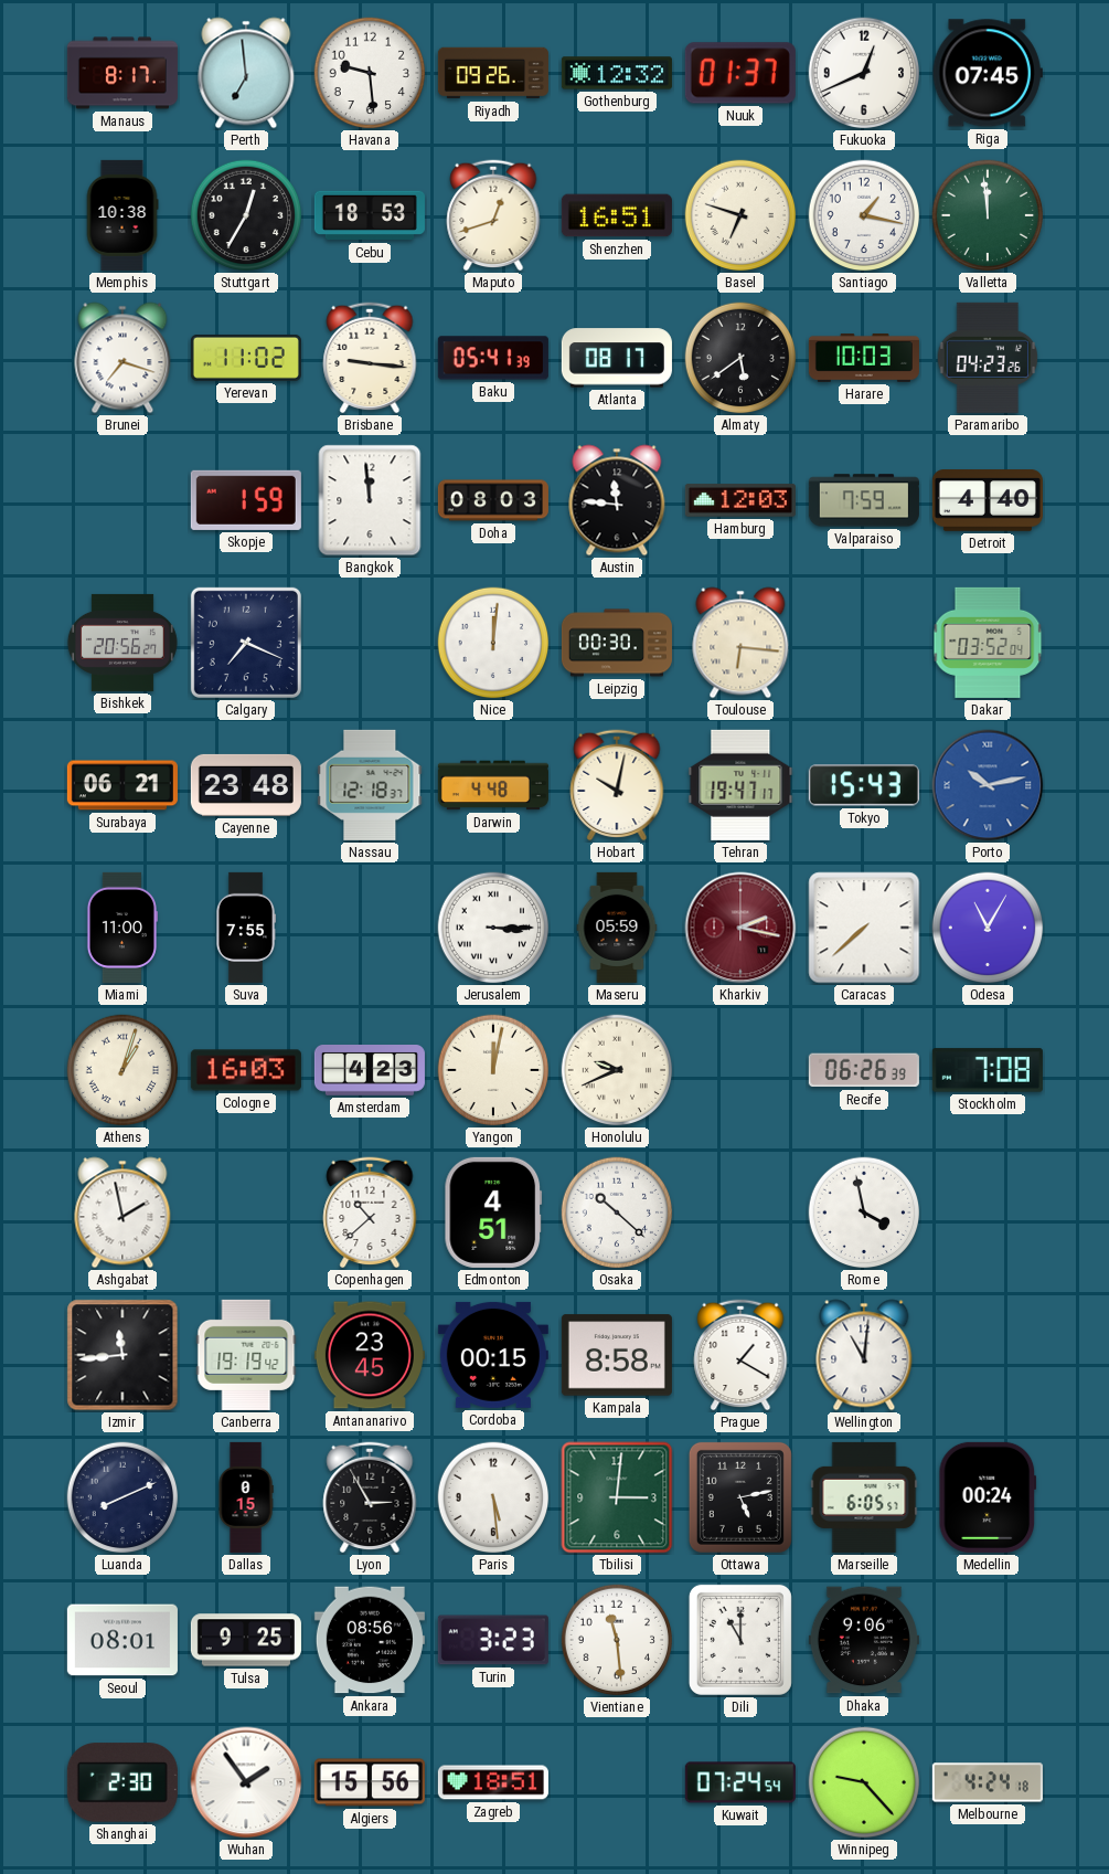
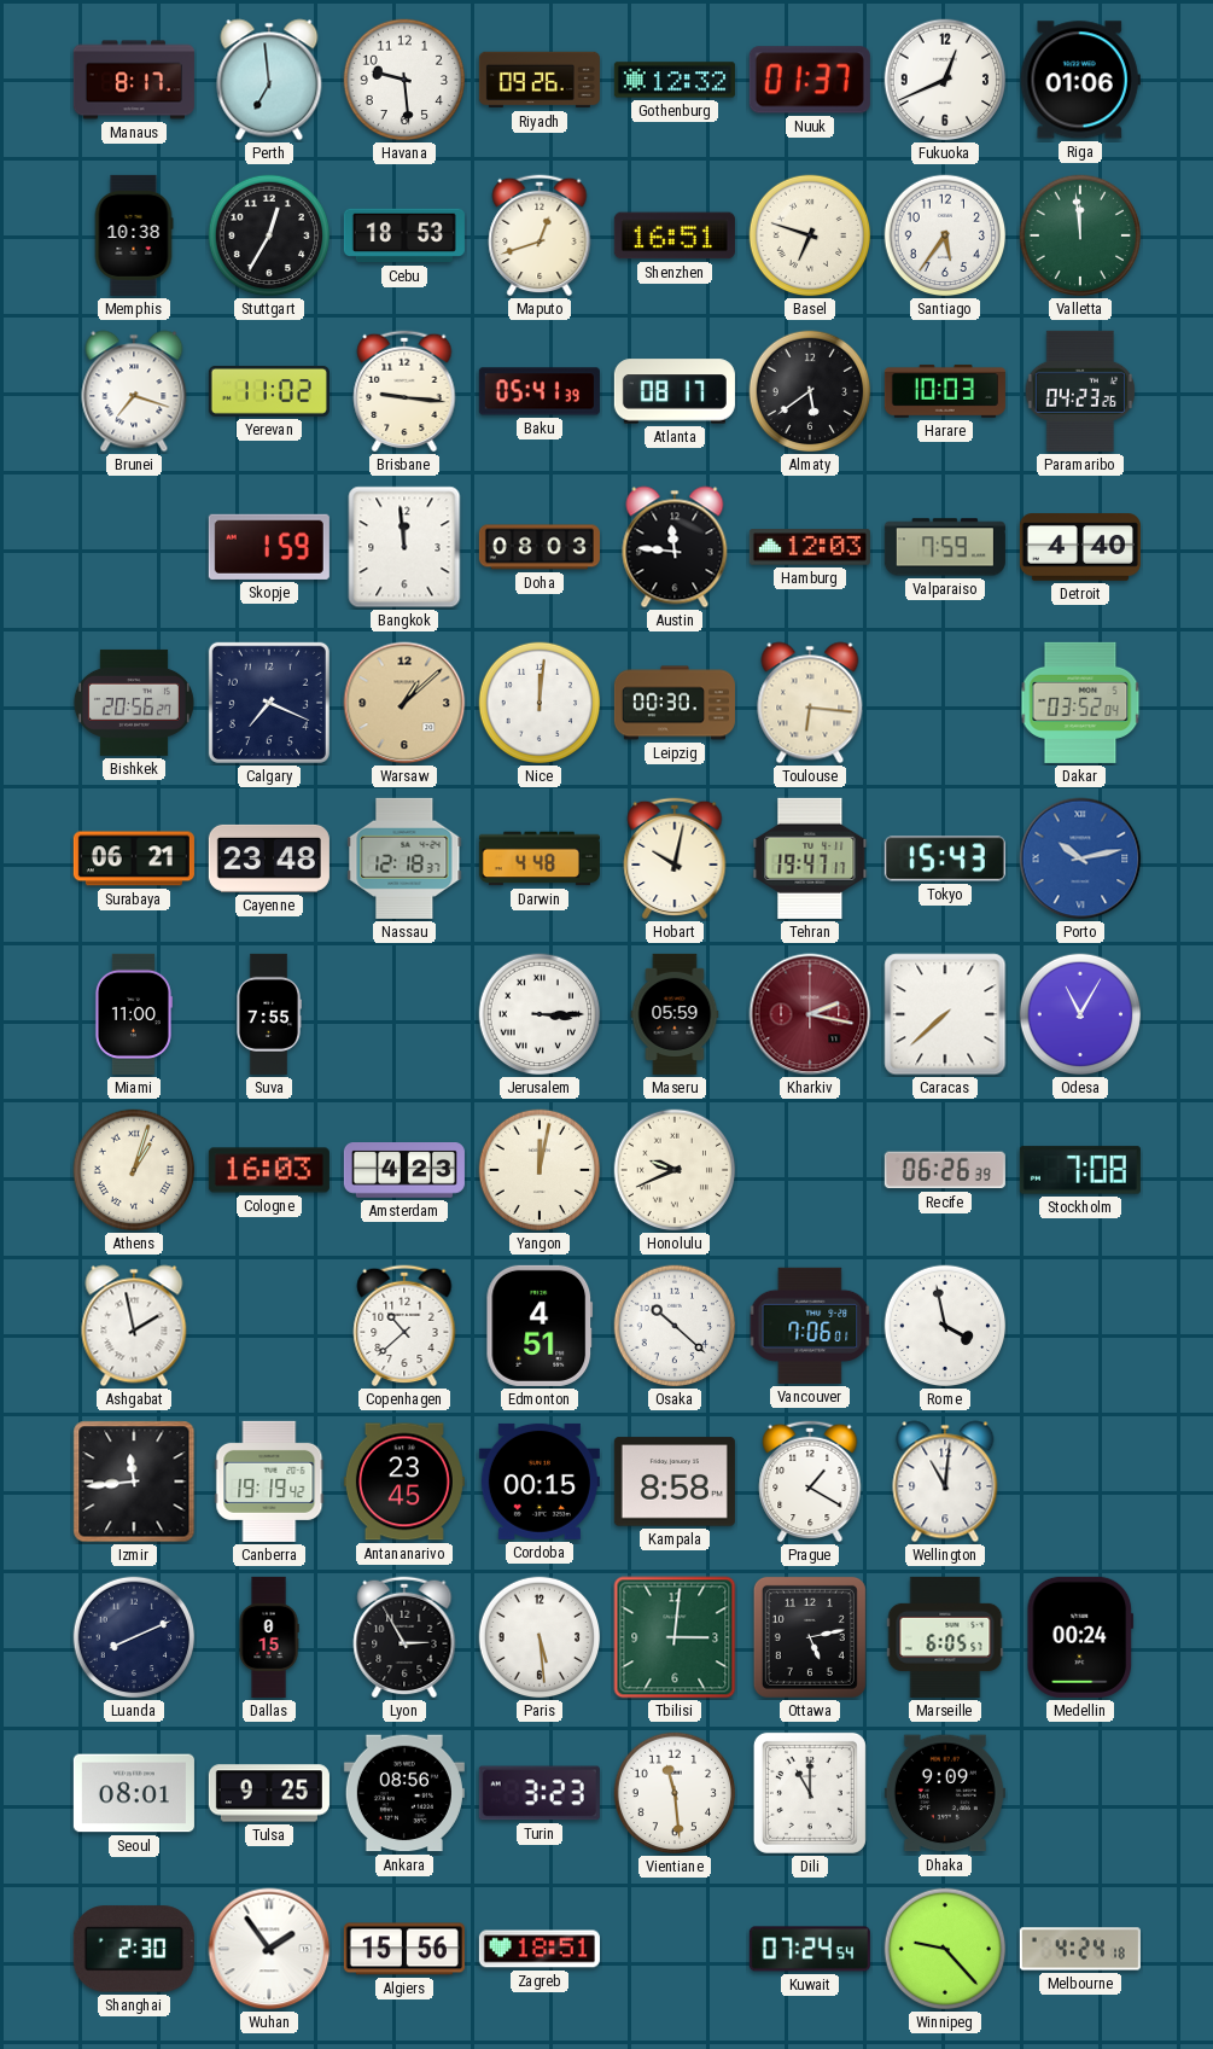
Riga: 07:45 -> 01:06 (1080, 80)
Santiago: 1:17 -> 5:36 (945, 235)
Warsaw: none -> 1:08 (404, 703)
Vancouver: none -> 7:06 (810, 1326)
Dhaka: 9:06 -> 9:09 (945, 1793)
